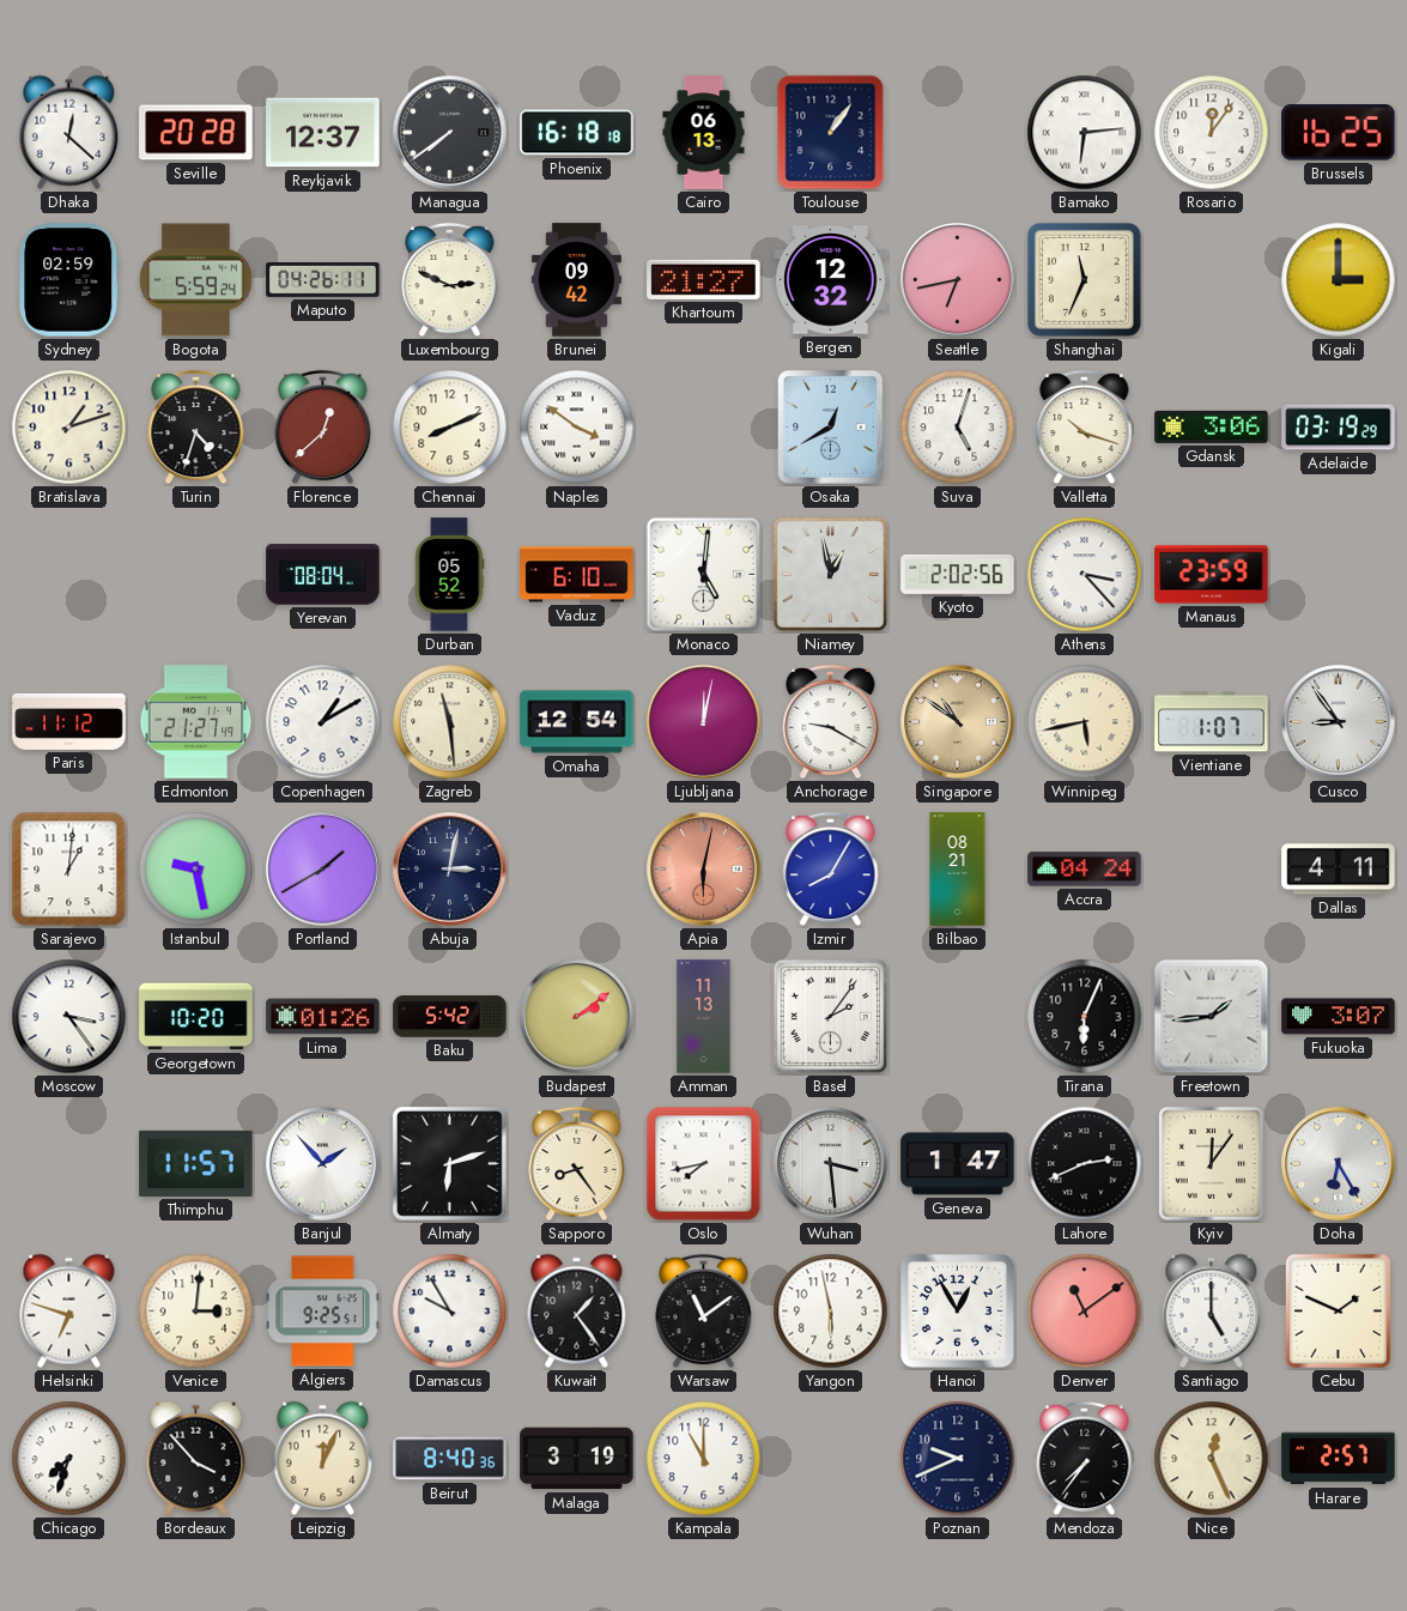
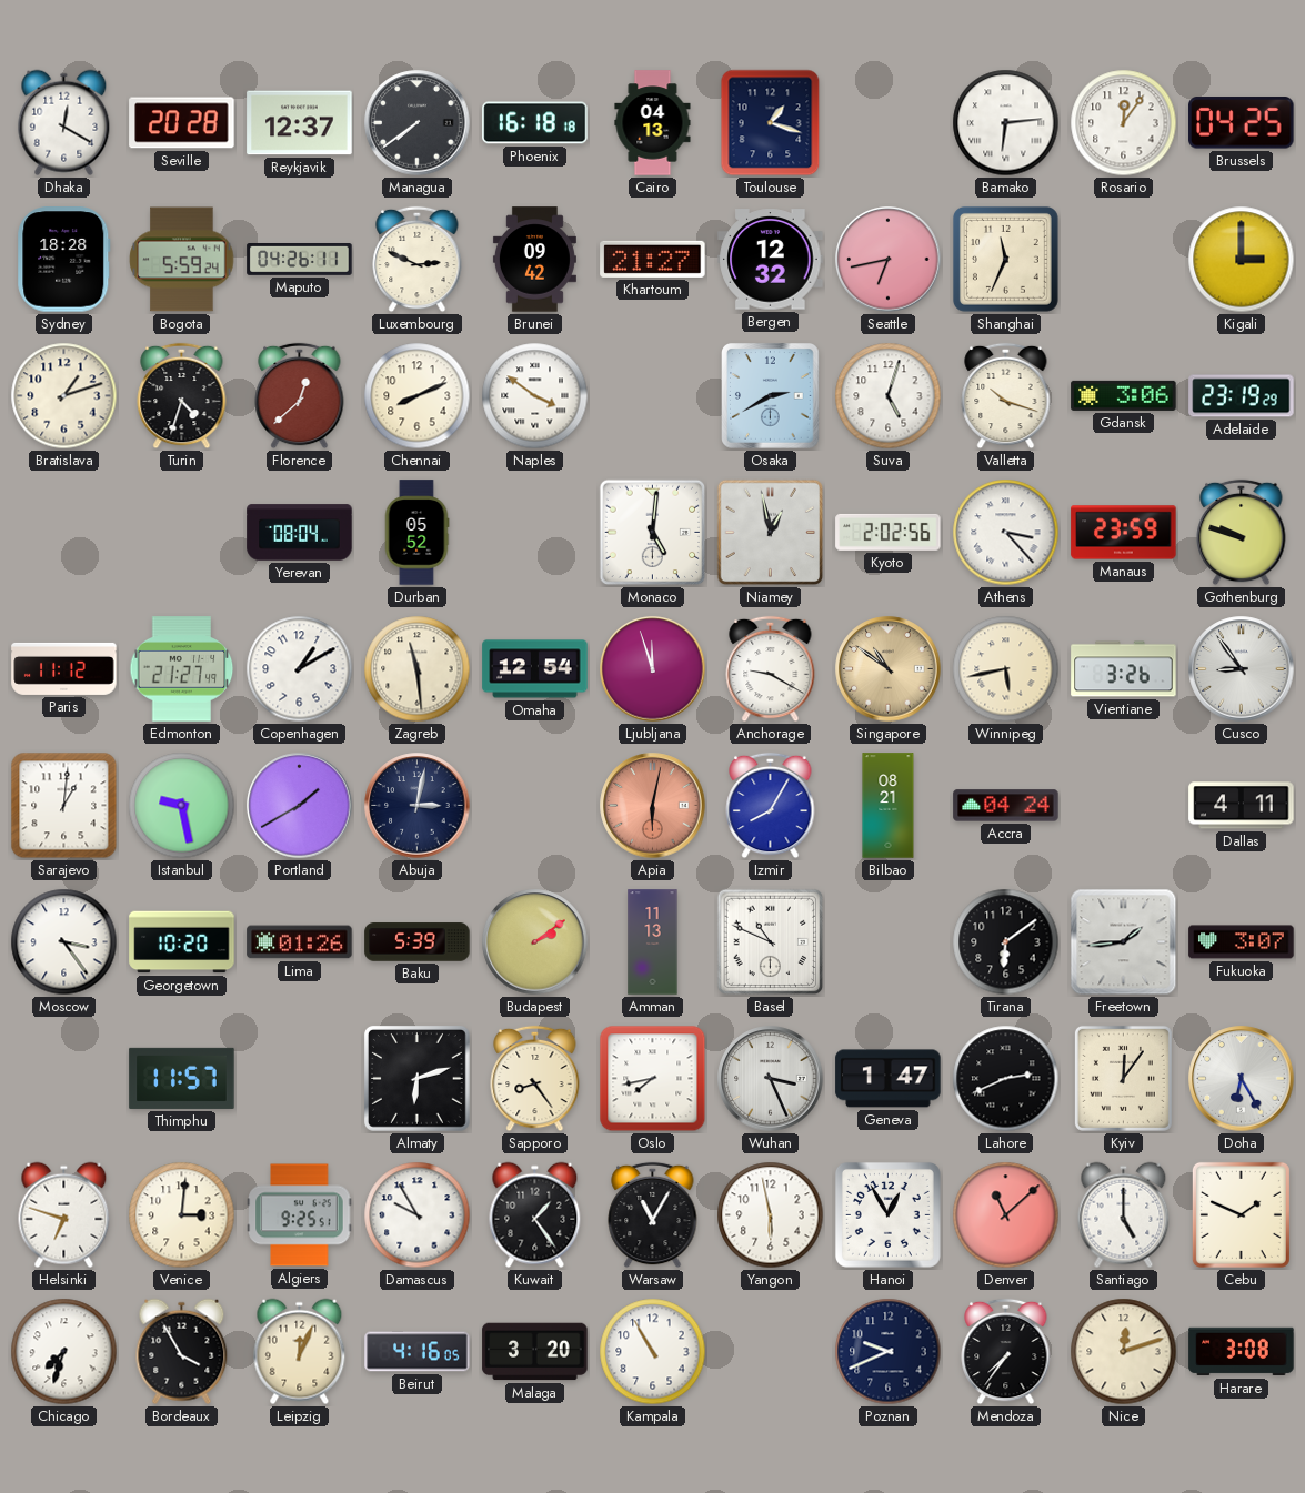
Dhaka: 12:22 -> 12:20 (64, 123)
Cairo: 06:13 -> 04:13 (653, 123)
Toulouse: 1:06 -> 1:18 (771, 123)
Brussels: 16:25 -> 04:25 (1242, 123)
Sydney: 02:59 -> 18:28 (64, 260)
Osaka: 12:40 -> 2:40 (771, 396)
Adelaide: 03:19 -> 23:19 (1242, 396)
Vaduz: 6:10 -> none (577, 575)
Gothenburg: none -> 9:48 (1242, 533)
Ljubljana: 12:02 -> 11:57 (653, 669)
Vientiane: 1:07 -> 3:26 (1124, 669)
Baku: 5:42 -> 5:39 (418, 942)
Basel: 2:06 -> 10:49 (771, 942)
Tirana: 6:04 -> 6:09 (1006, 942)
Banjul: 1:53 -> none (323, 1164)
Wuhan: 3:29 -> 3:26 (771, 1079)
Warsaw: 11:09 -> 11:05 (653, 1215)
Denver: 11:09 -> 11:08 (1006, 1215)
Bordeaux: 3:53 -> 3:55 (182, 1352)
Beirut: 8:40 -> 4:16 (418, 1352)
Malaga: 3:19 -> 3:20 (535, 1352)
Kampala: 11:00 -> 10:55 (653, 1352)
Nice: 12:26 -> 12:12 (1124, 1352)
Harare: 2:57 -> 3:08 (1242, 1352)
